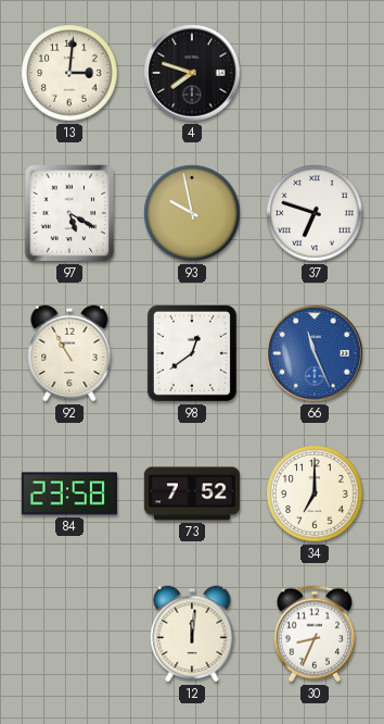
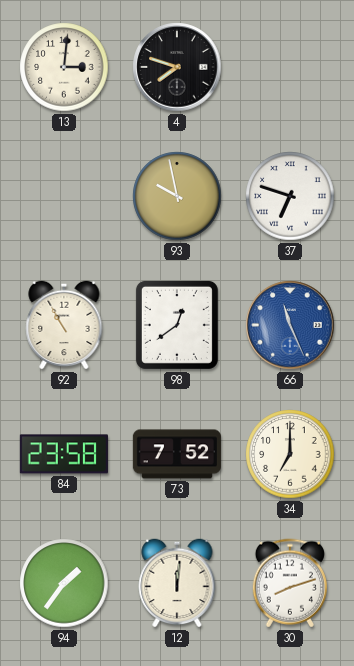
97: 5:20 -> none (69, 213)
94: none -> 1:36 (64, 583)
30: 8:34 -> 8:12 (290, 583)
